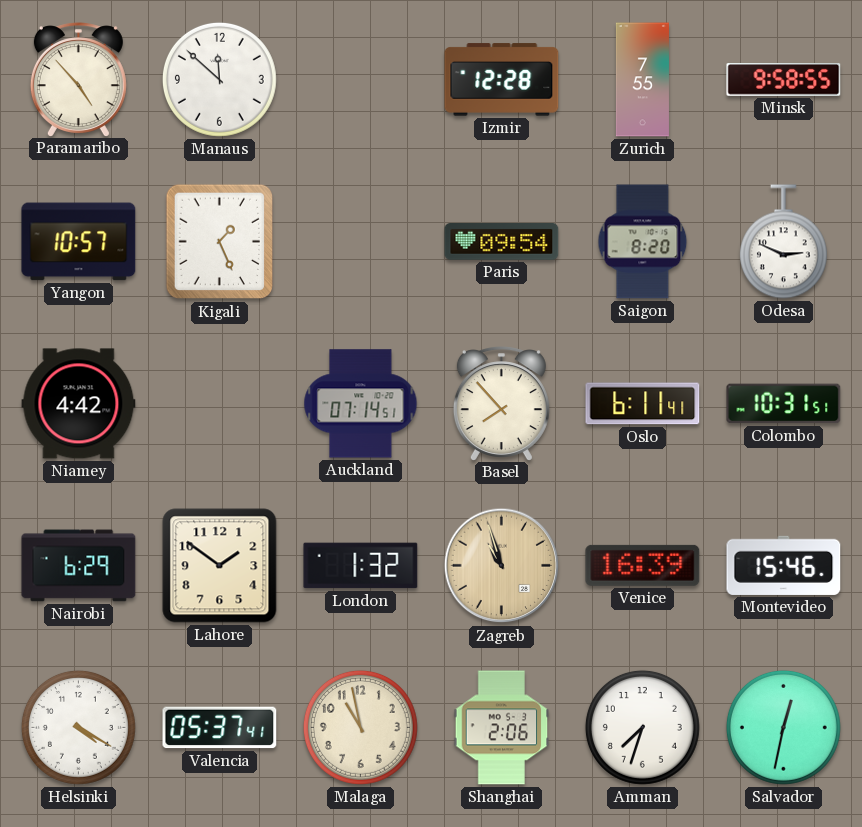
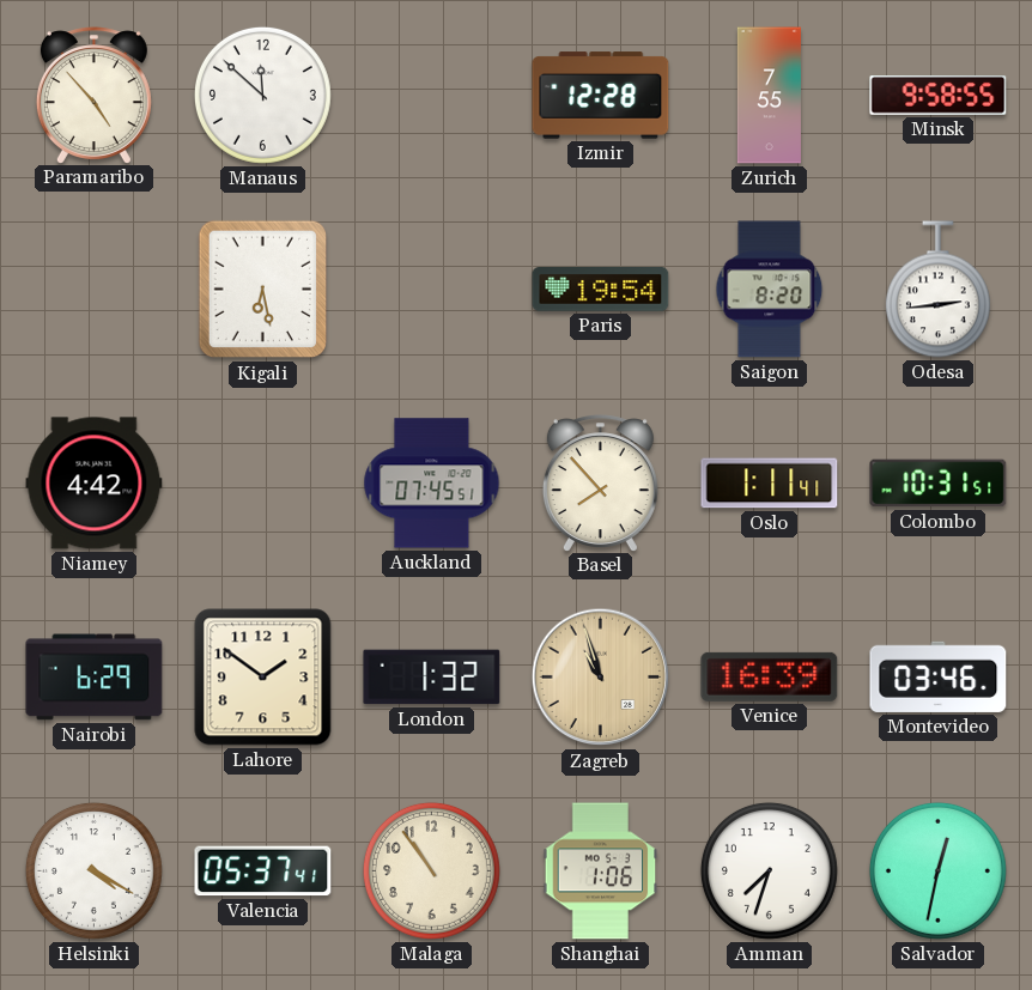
Yangon: 10:57 -> none (79, 242)
Kigali: 1:26 -> 6:28 (262, 290)
Paris: 09:54 -> 19:54 (601, 290)
Odesa: 2:49 -> 2:44 (937, 290)
Auckland: 07:14 -> 07:45 (432, 484)
Oslo: 6:11 -> 1:11 (770, 484)
Montevideo: 15:46 -> 03:46 (939, 676)
Malaga: 10:58 -> 10:54 (431, 870)
Shanghai: 2:06 -> 1:06 (601, 871)
